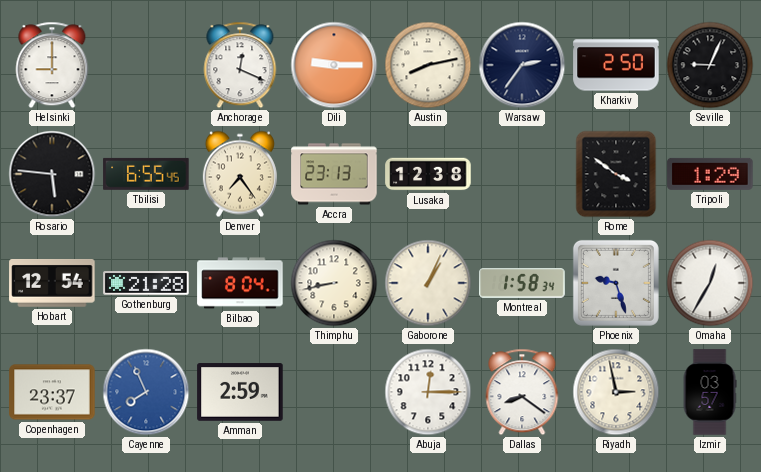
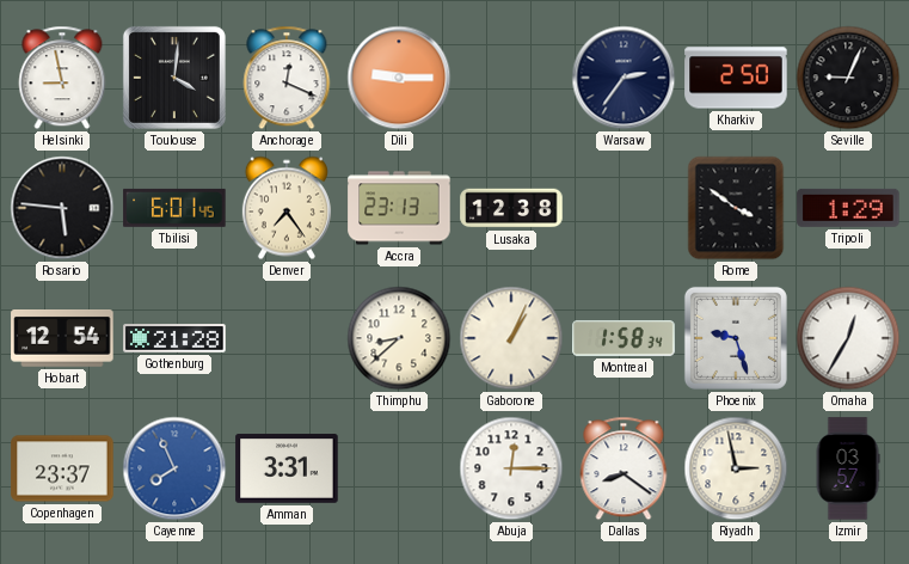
Helsinki: 9:00 -> 8:58 (62, 78)
Toulouse: none -> 4:01 (174, 78)
Austin: 8:13 -> none (428, 65)
Tbilisi: 6:55 -> 6:01 (174, 208)
Bilbao: 8:04 -> none (240, 283)
Thimphu: 8:43 -> 8:38 (399, 338)
Amman: 2:59 -> 3:31 (287, 468)
